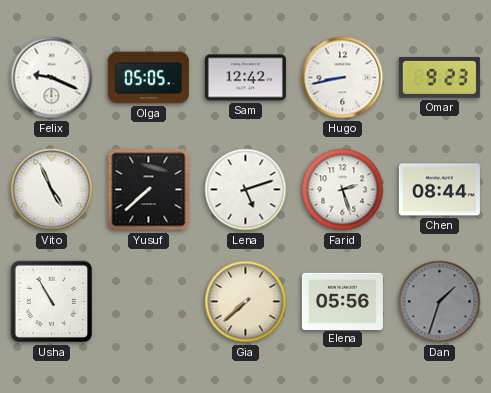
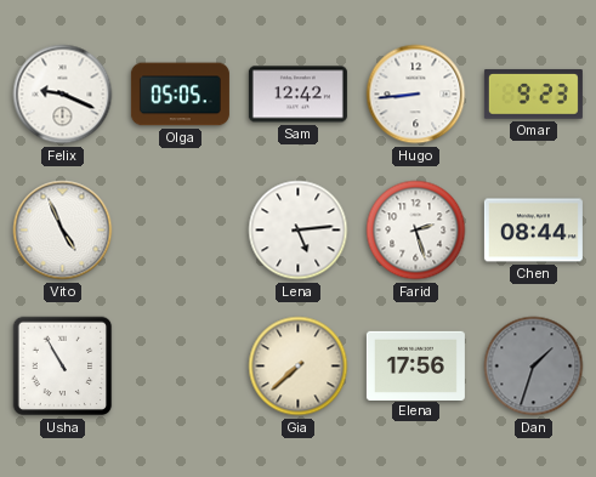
Hugo: 8:43 -> 8:44 (416, 95)
Yusuf: 7:38 -> none (149, 190)
Lena: 5:12 -> 5:14 (299, 231)
Elena: 05:56 -> 17:56 (415, 365)
